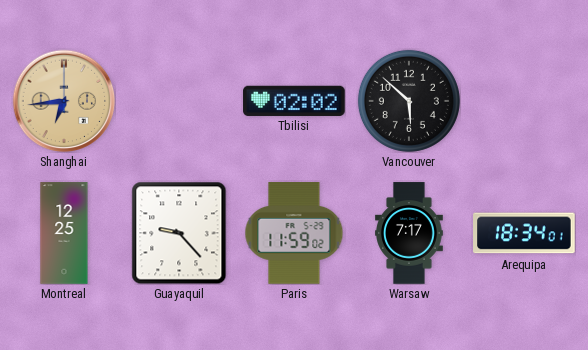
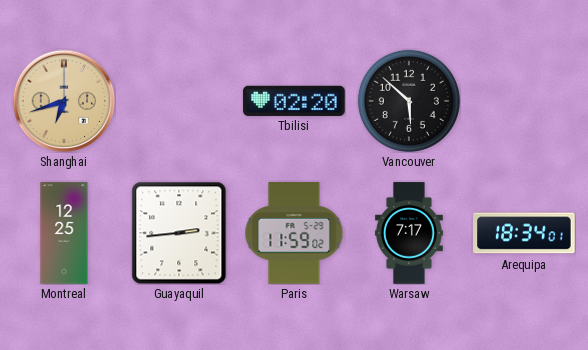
Shanghai: 6:44 -> 6:42 (64, 101)
Tbilisi: 02:02 -> 02:20 (294, 100)
Guayaquil: 9:23 -> 2:44 (179, 233)
